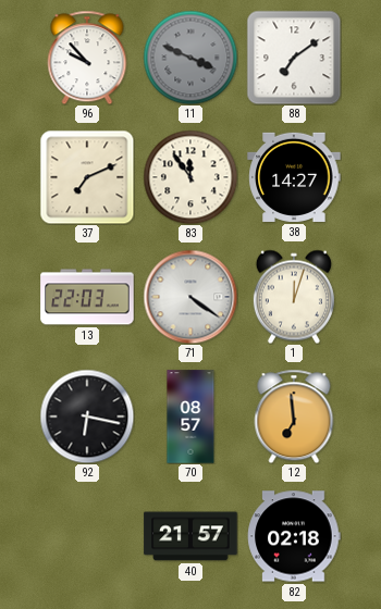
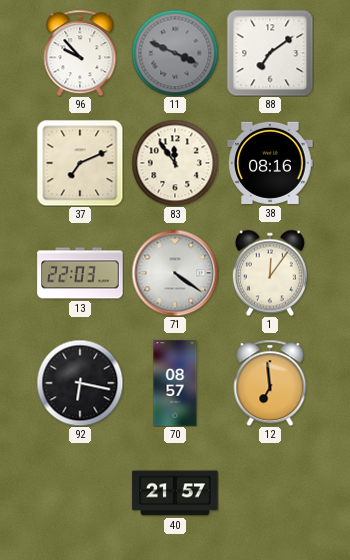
38: 14:27 -> 08:16 (270, 163)
1: 12:03 -> 12:06 (270, 273)
82: 02:18 -> none (294, 536)
